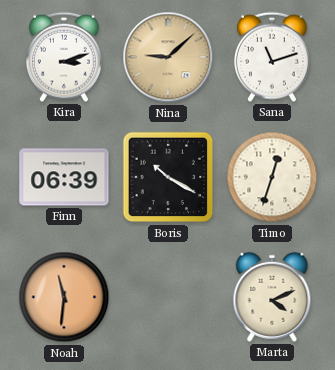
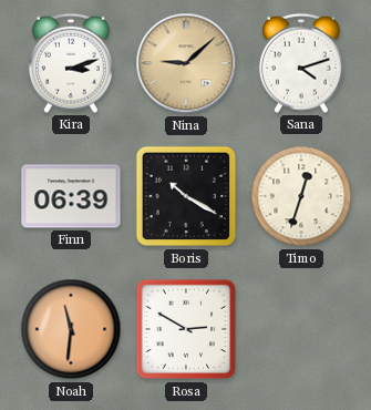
Sana: 11:12 -> 4:12 (301, 63)
Rosa: none -> 2:50 (186, 329)
Marta: 4:11 -> none (272, 297)
